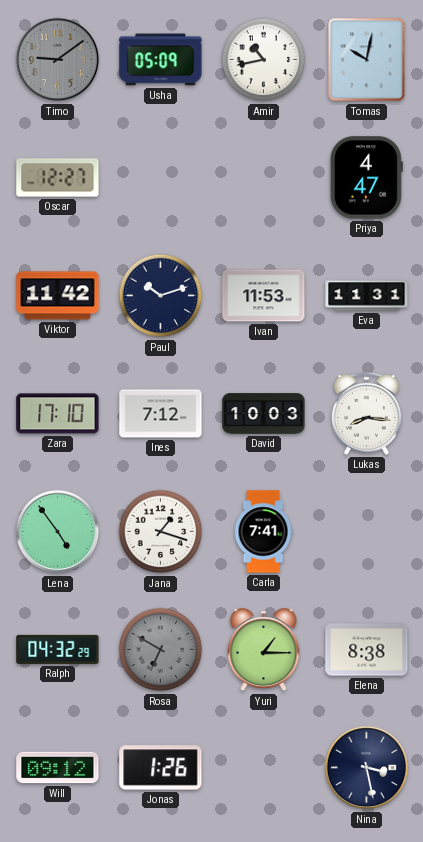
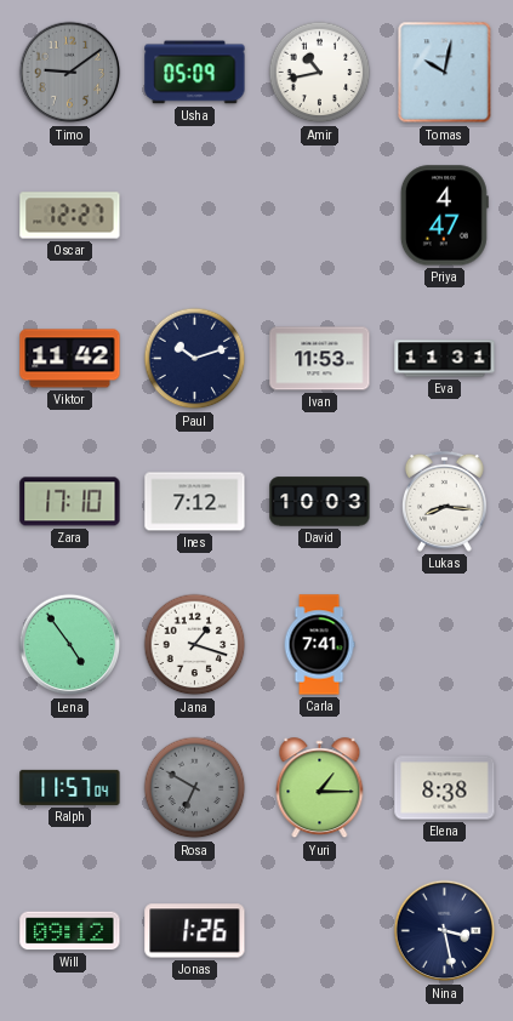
Ralph: 04:32 -> 11:57 (70, 787)
